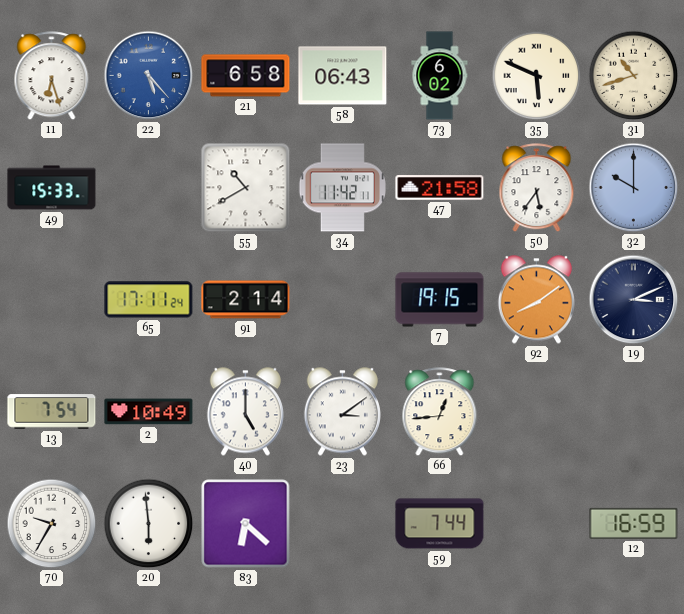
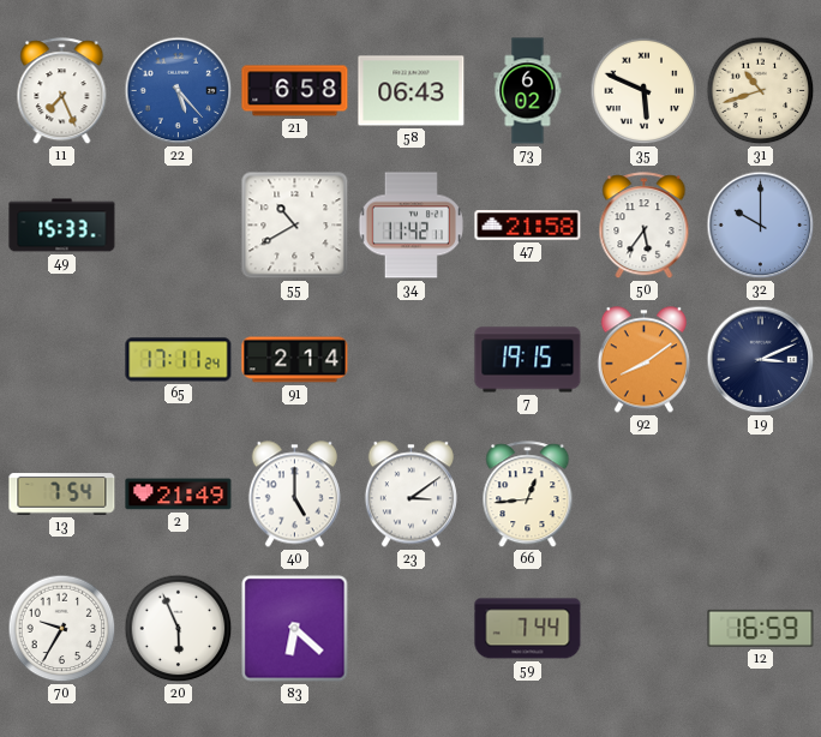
11: 6:27 -> 7:26 (62, 91)
2: 10:49 -> 21:49 (179, 495)
20: 5:59 -> 5:56 (179, 629)
